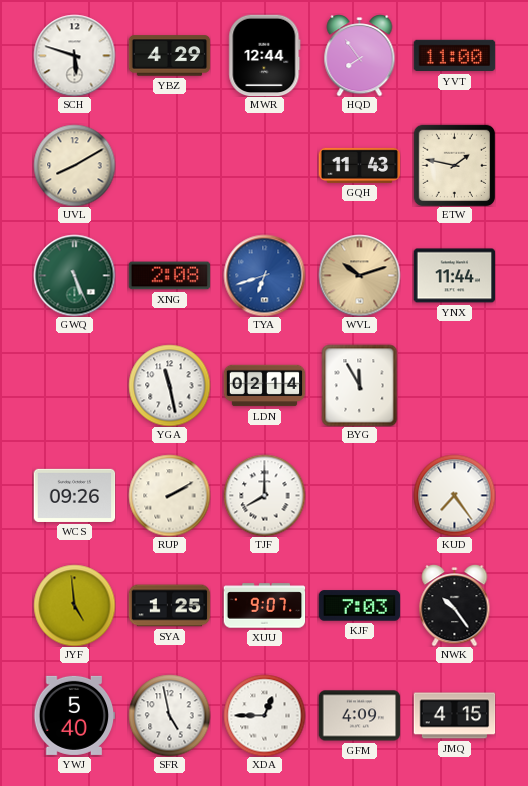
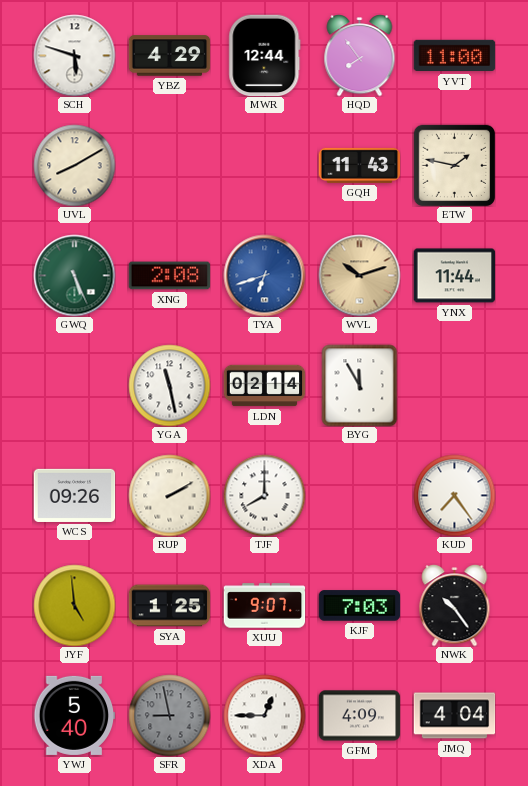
SFR: 4:58 -> 8:58 (169, 715)
SFR dial: white -> grey (169, 715)
JMQ: 4:15 -> 4:04 (454, 716)
